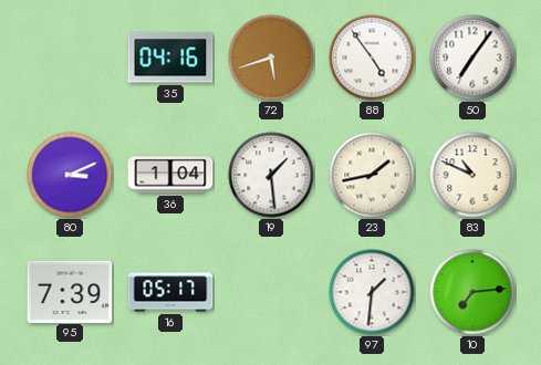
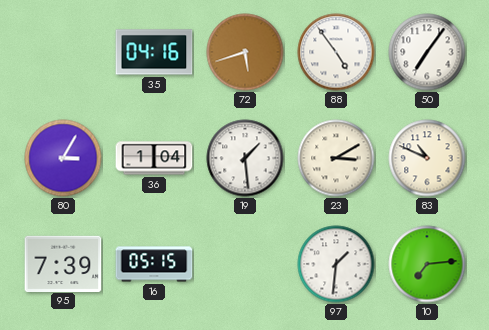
80: 3:11 -> 3:05 (63, 158)
23: 1:43 -> 3:10 (336, 158)
16: 05:17 -> 05:15 (154, 264)
